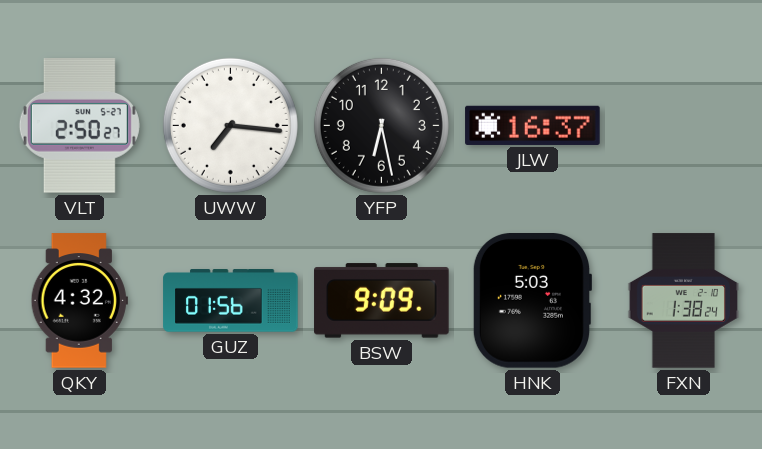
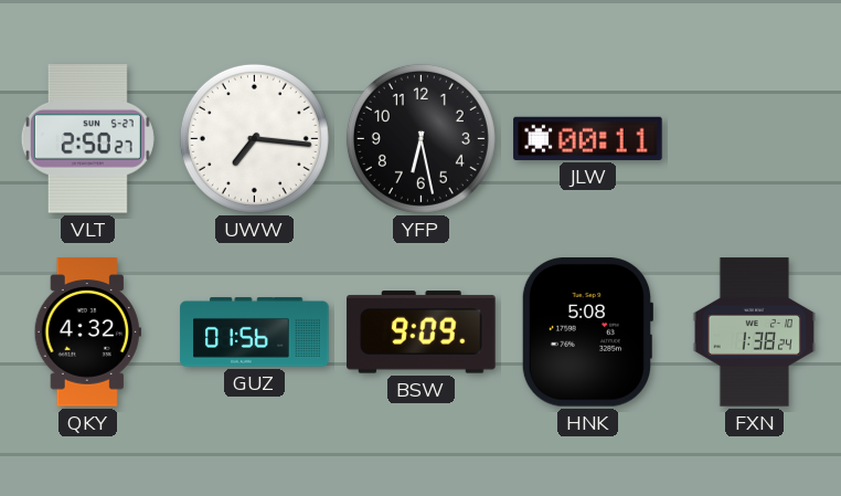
JLW: 16:37 -> 00:11 (588, 138)
HNK: 5:03 -> 5:08 (586, 333)
